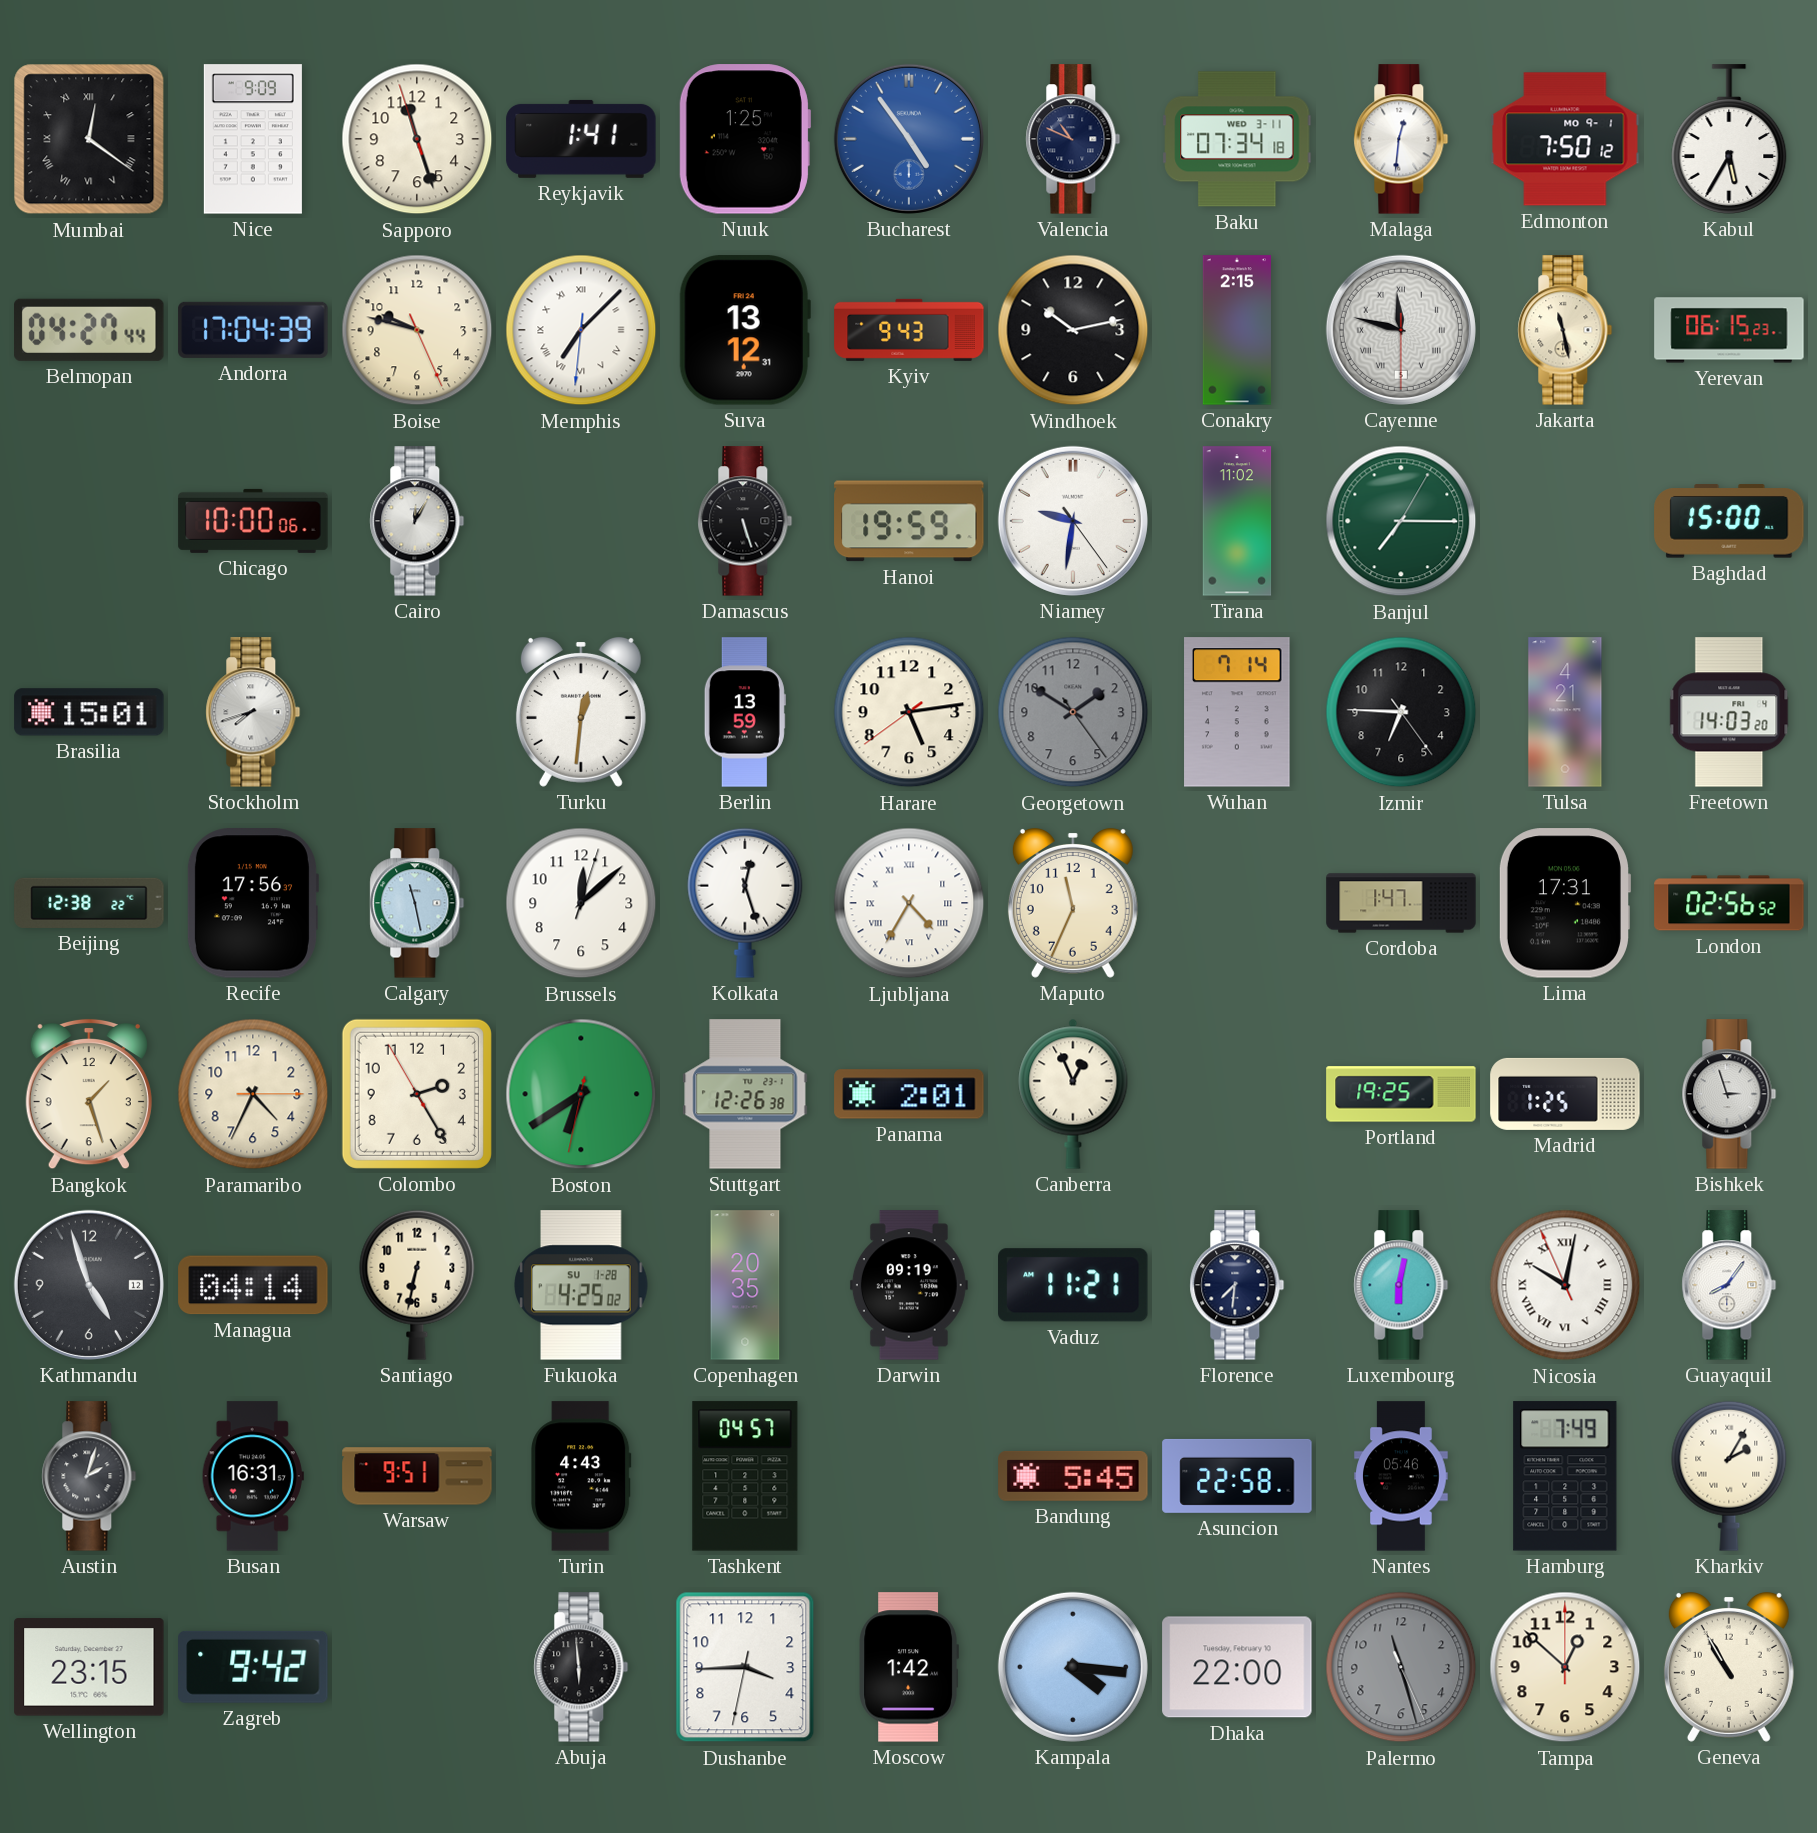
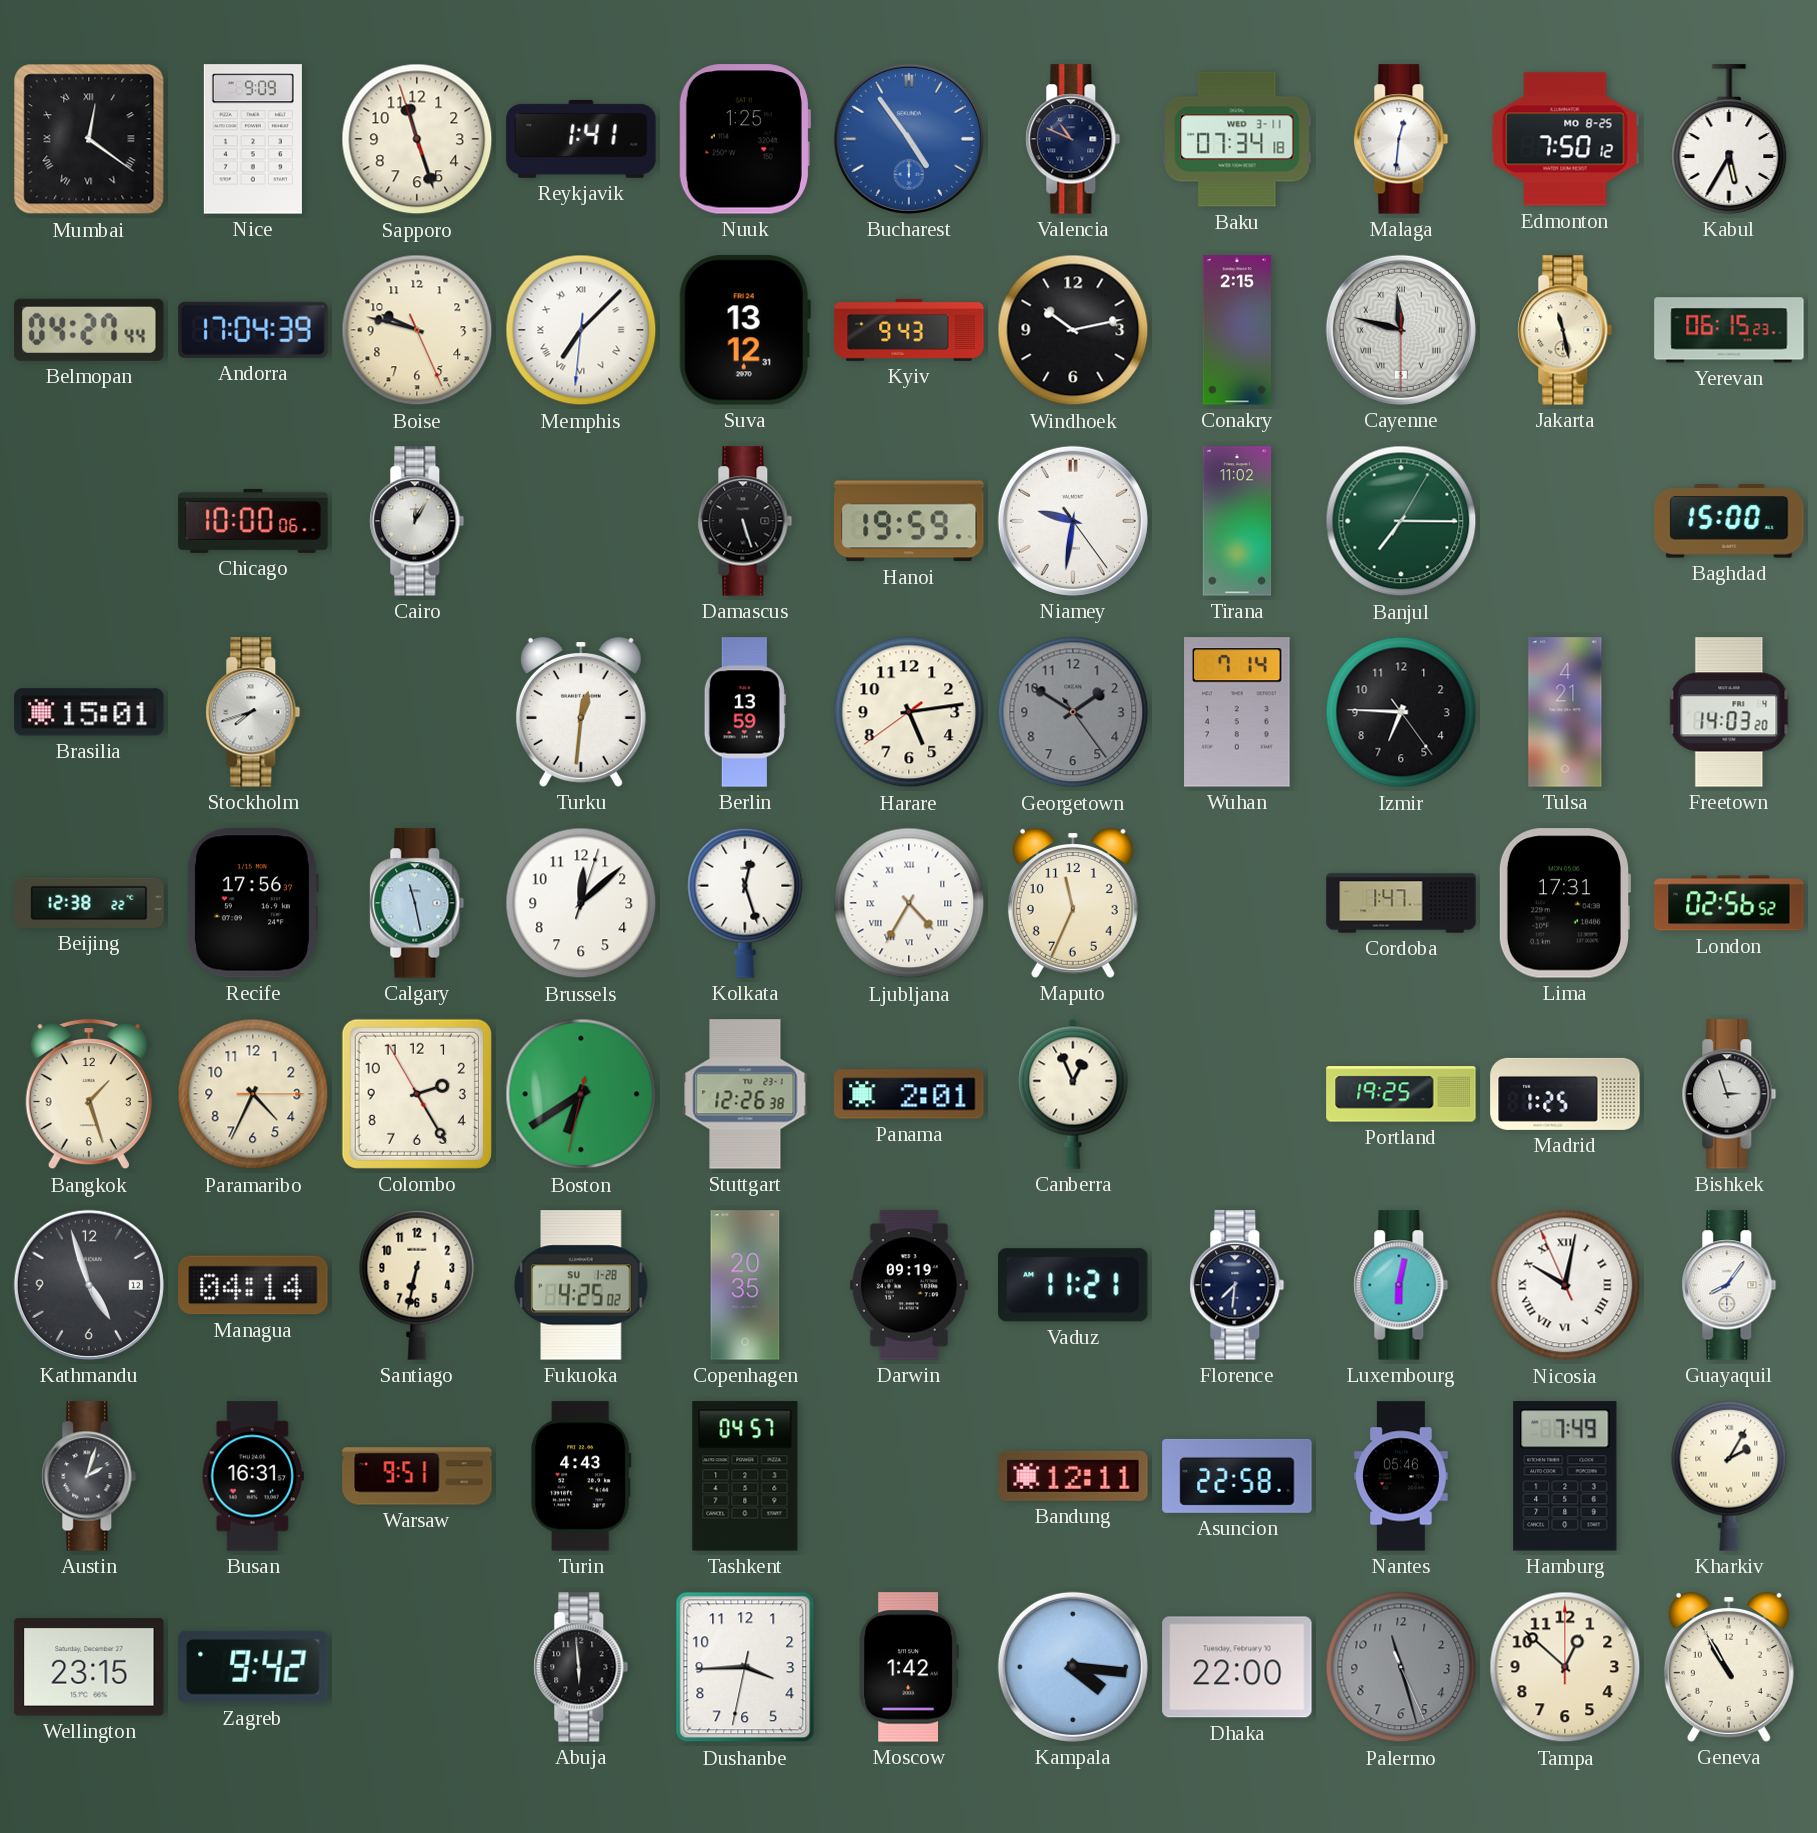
Edmonton date: MO 9-1 -> MO 8-25 (1565, 139)
Bandung: 5:45 -> 12:11 (1073, 1476)
